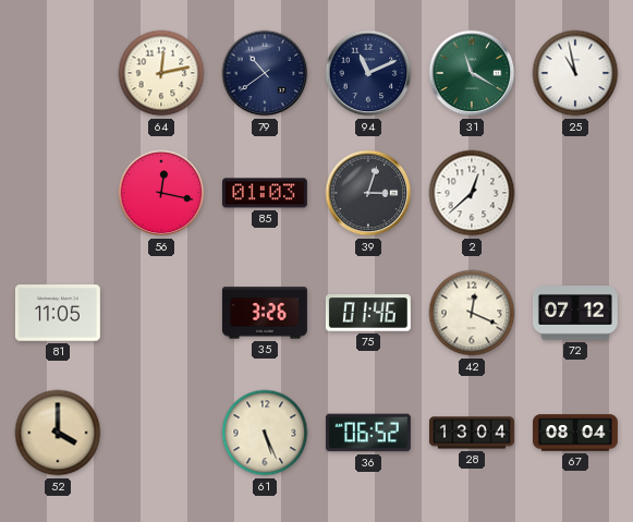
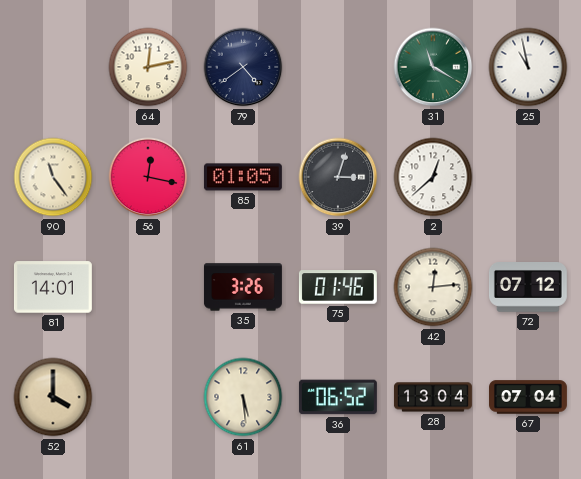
79: 10:39 -> 4:39 (243, 67)
94: 11:11 -> none (368, 73)
90: none -> 11:24 (53, 177)
85: 01:03 -> 01:05 (243, 177)
81: 11:05 -> 14:01 (53, 287)
42: 12:19 -> 12:14 (433, 287)
61: 5:26 -> 5:29 (243, 397)
67: 08:04 -> 07:04 (529, 397)
